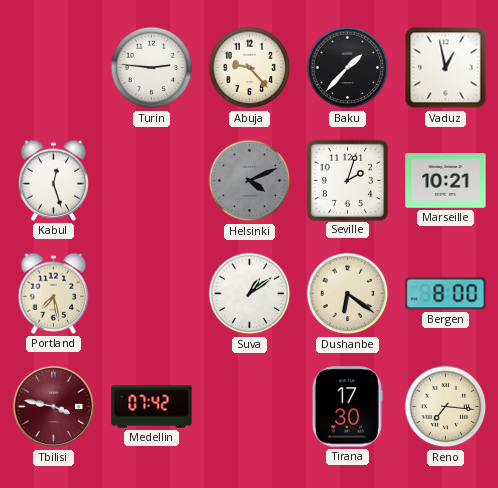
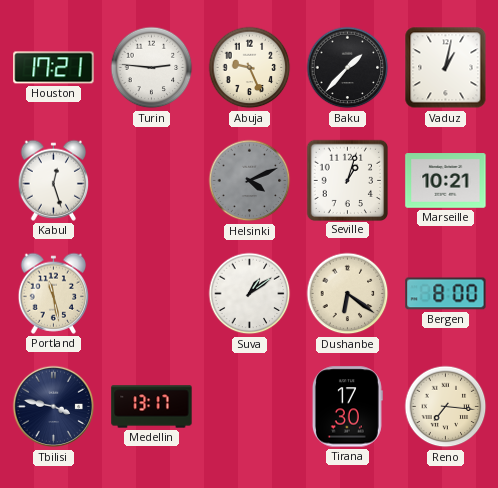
Houston: none -> 17:21 (54, 68)
Abuja: 9:23 -> 9:26 (250, 68)
Vaduz: 12:58 -> 1:02 (446, 68)
Seville: 2:03 -> 1:03 (347, 180)
Portland: 7:28 -> 11:28 (54, 293)
Tbilisi dial: burgundy -> navy (54, 407)
Medellin: 07:42 -> 13:17 (152, 407)
